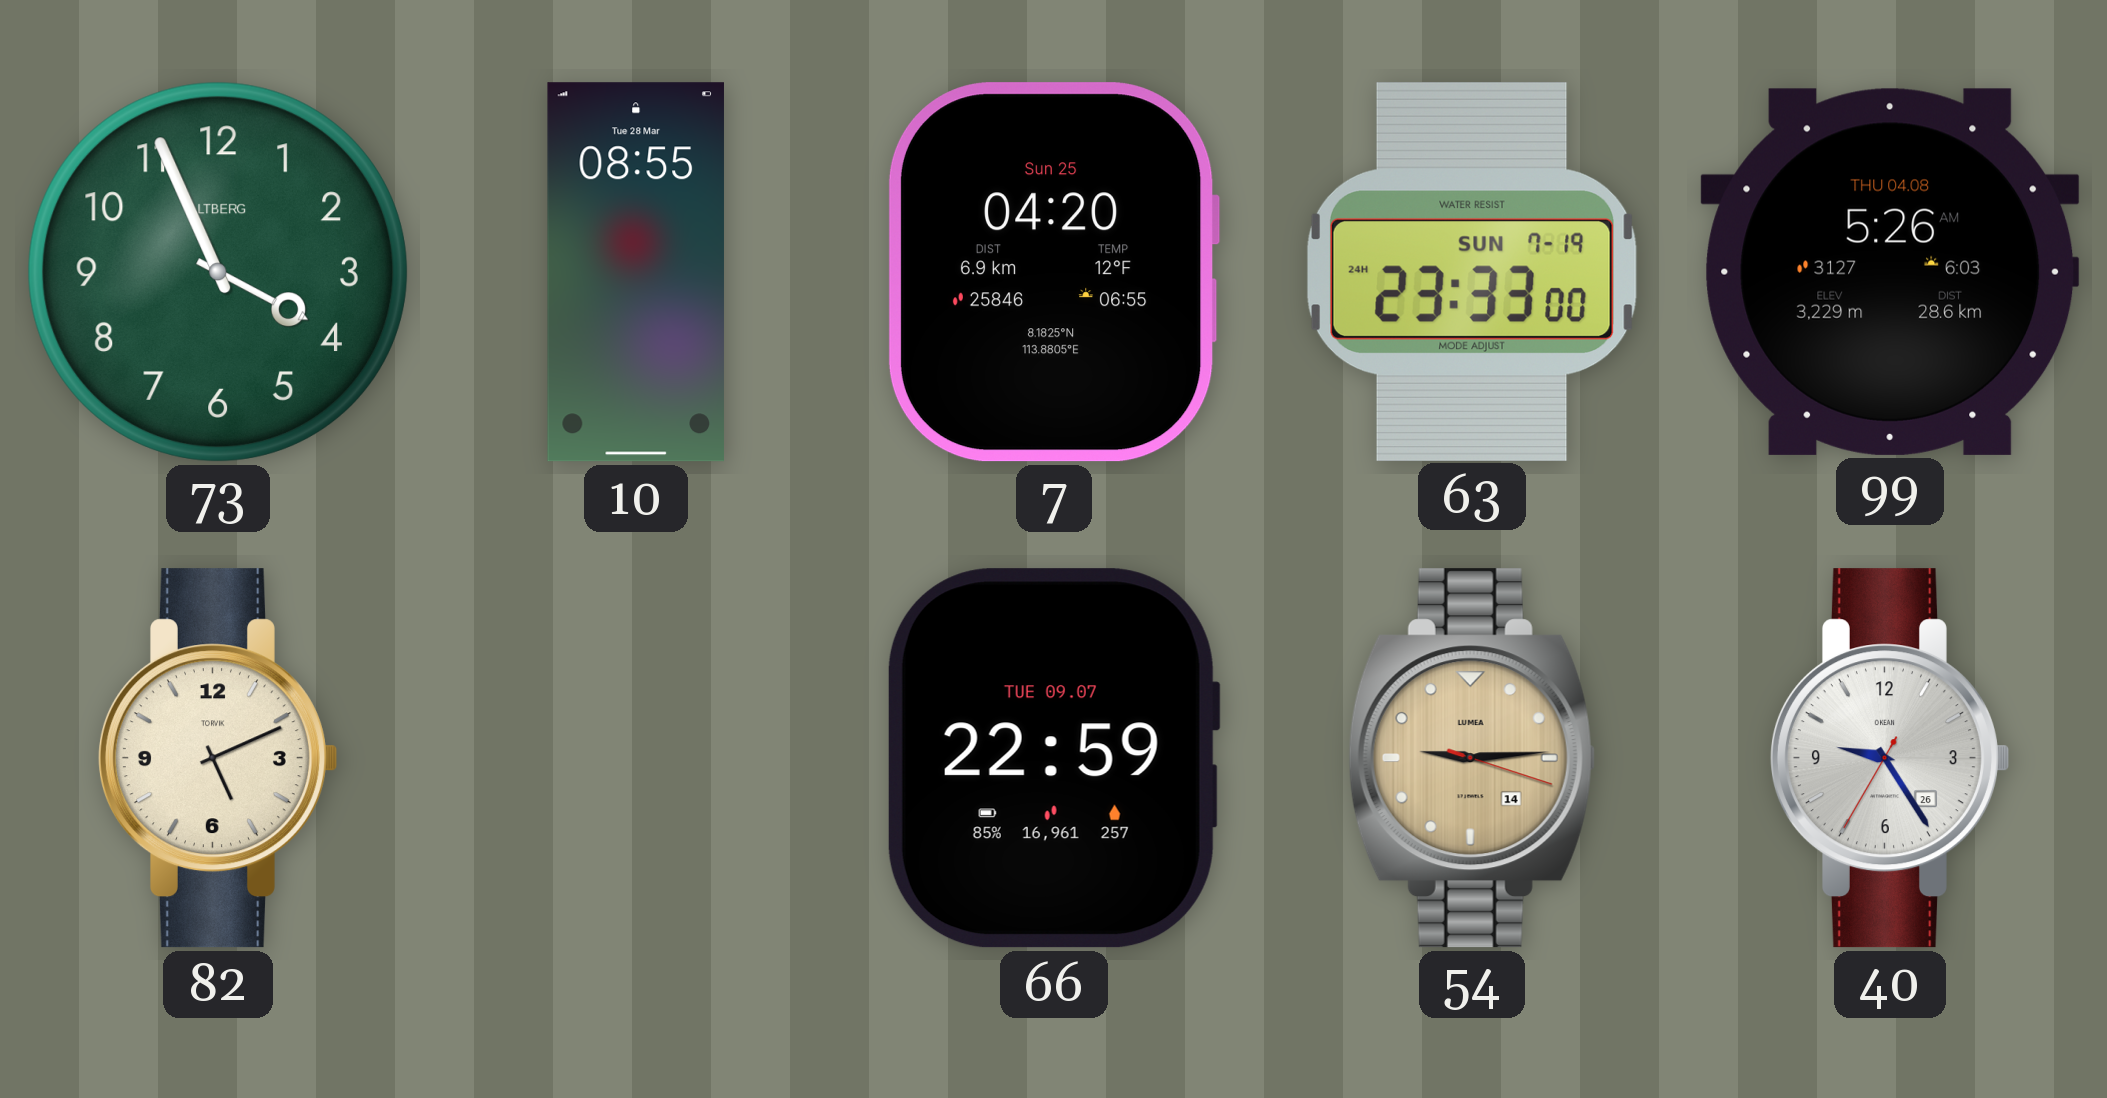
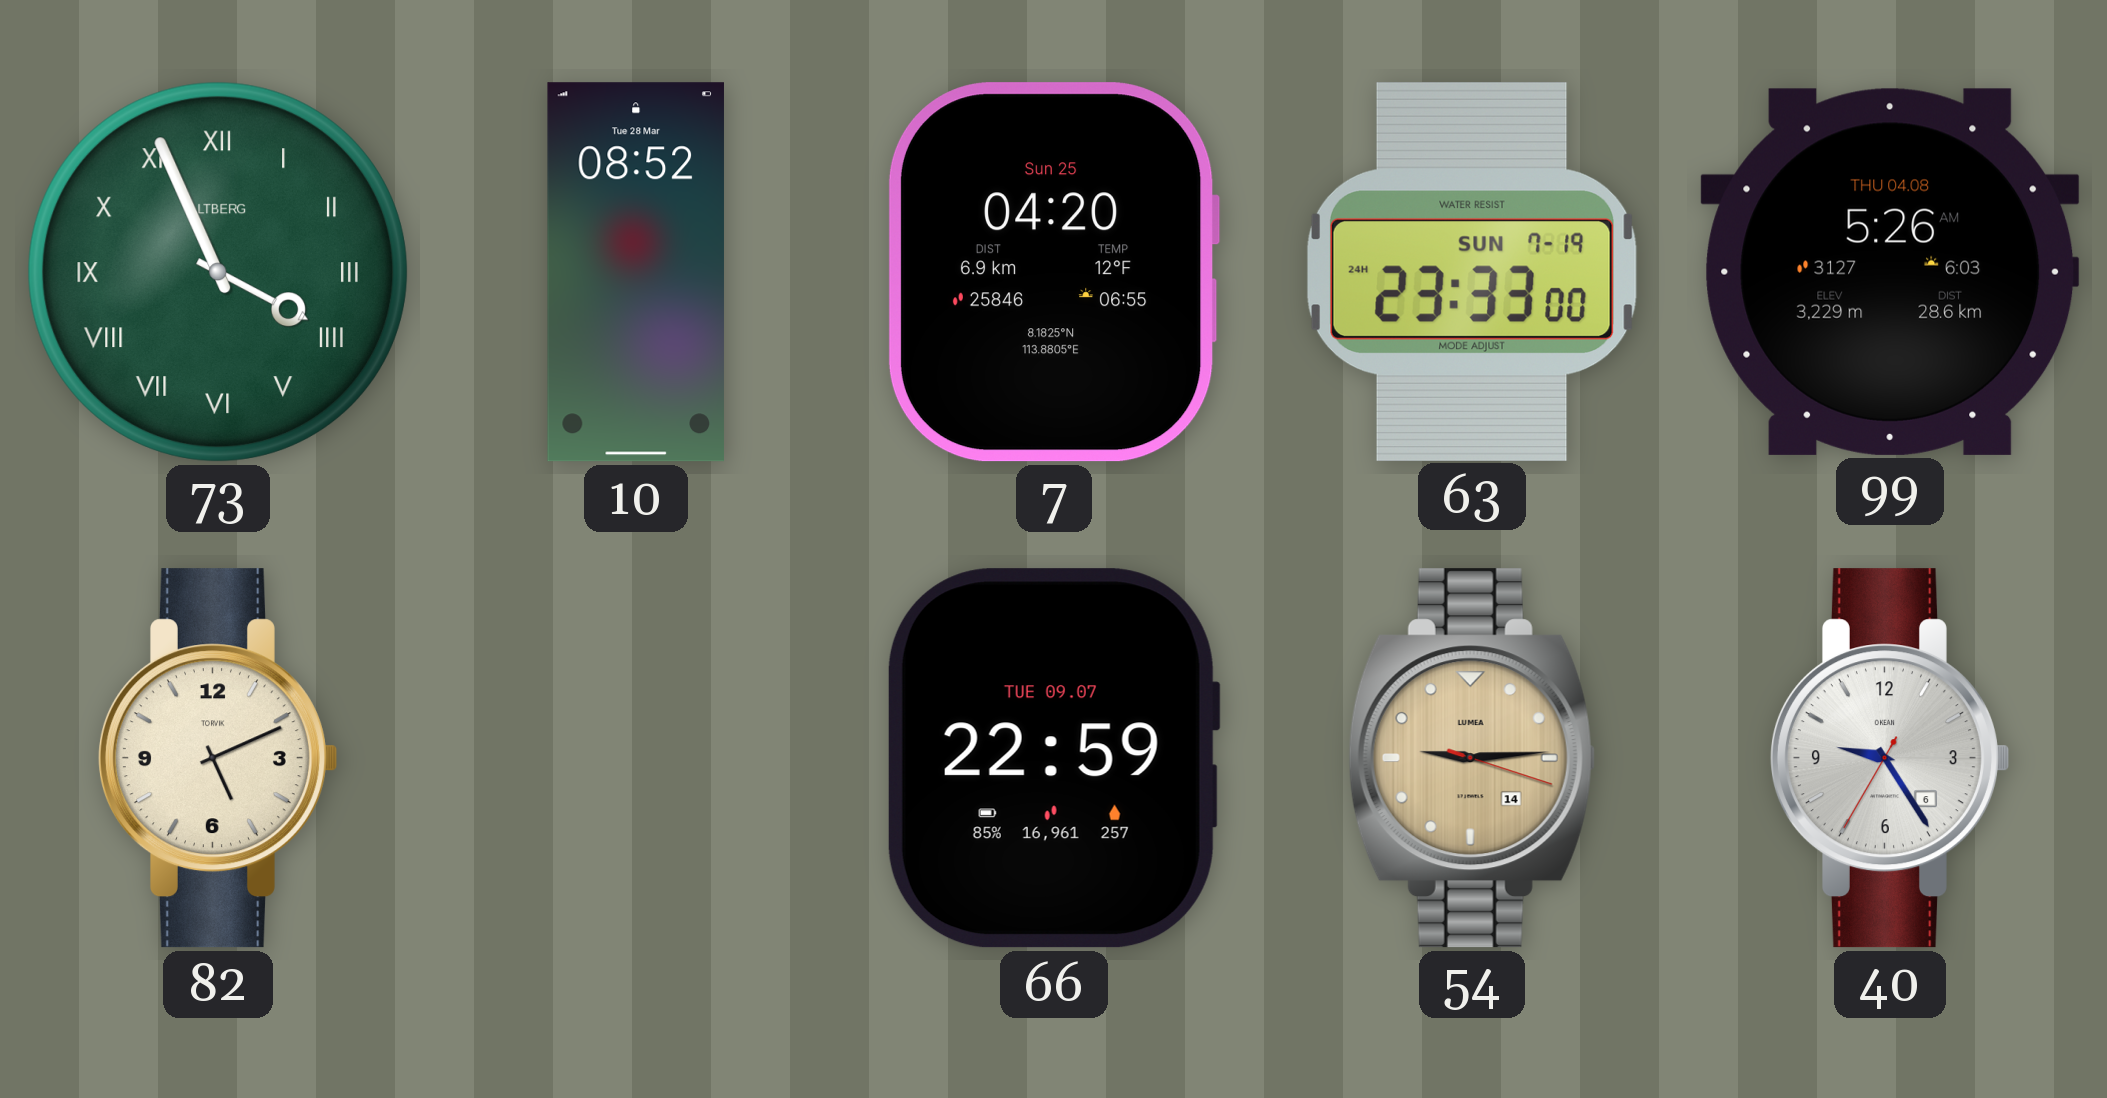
73 numerals: Arabic -> Roman (218, 272)
10: 08:55 -> 08:52 (636, 272)
40 date: 26 -> 6 (1889, 758)
